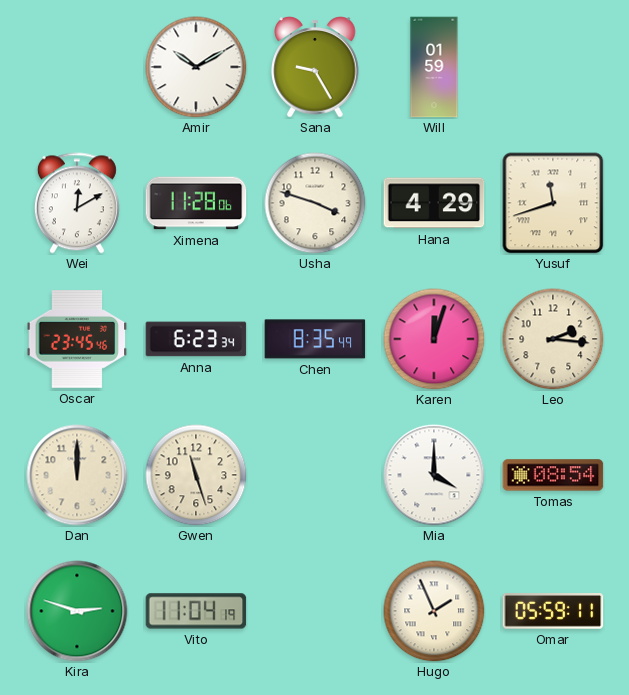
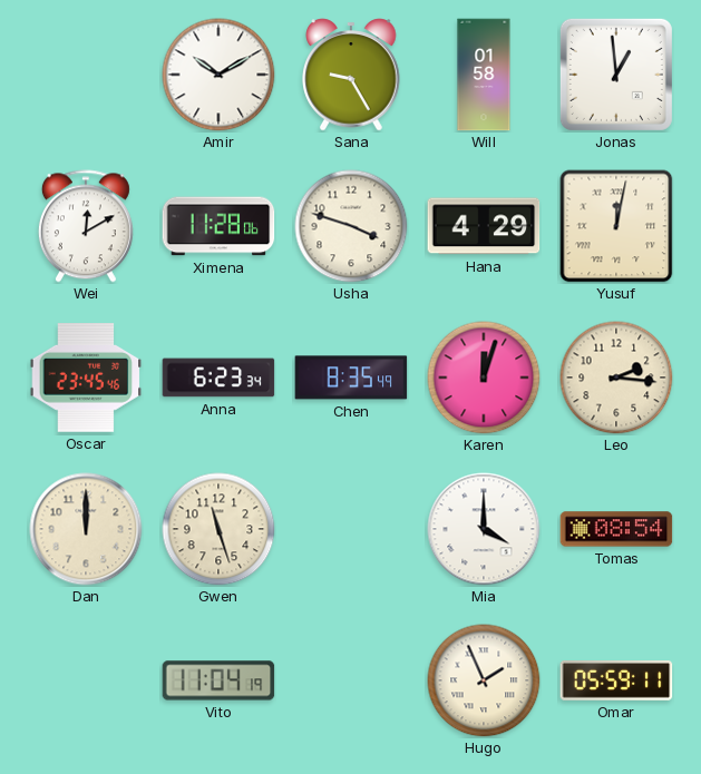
Will: 01:59 -> 01:58 (484, 75)
Jonas: none -> 12:59 (616, 75)
Yusuf: 11:42 -> 12:02 (616, 226)
Kira: 2:48 -> none (77, 611)
